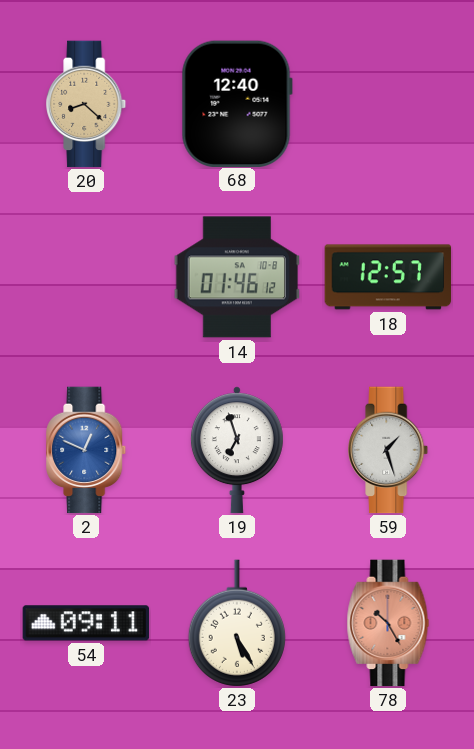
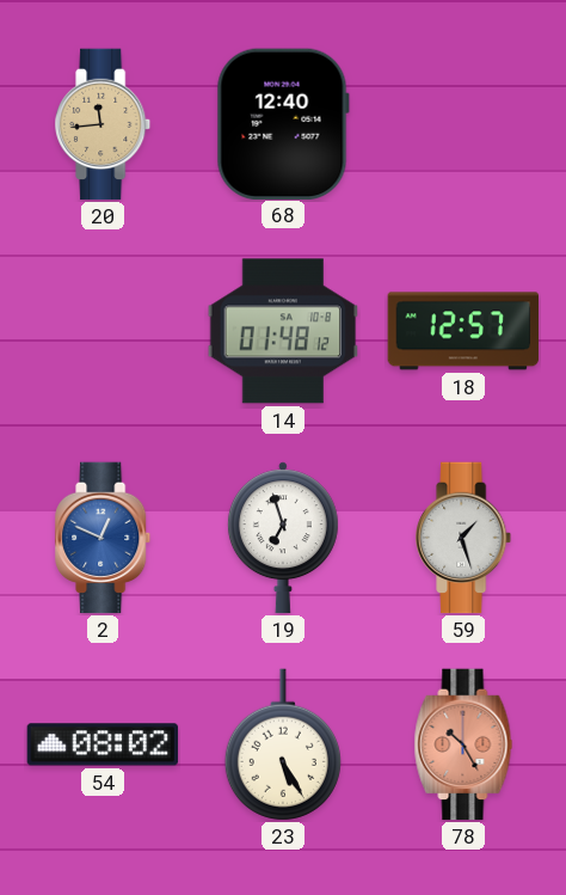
20: 8:22 -> 11:44 (104, 124)
14: 01:46 -> 01:48 (283, 331)
54: 09:11 -> 08:02 (103, 744)
